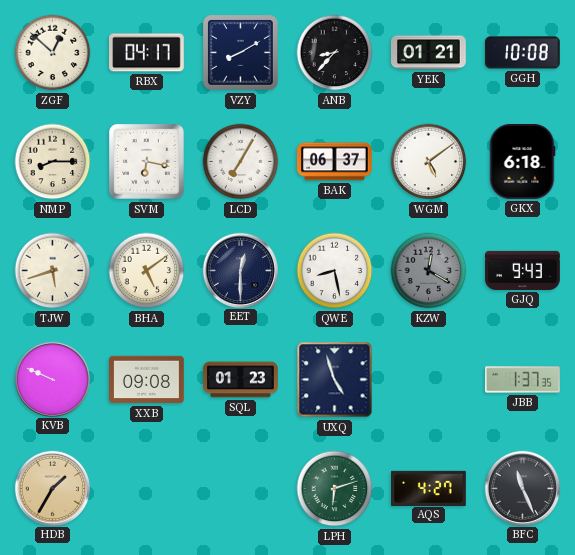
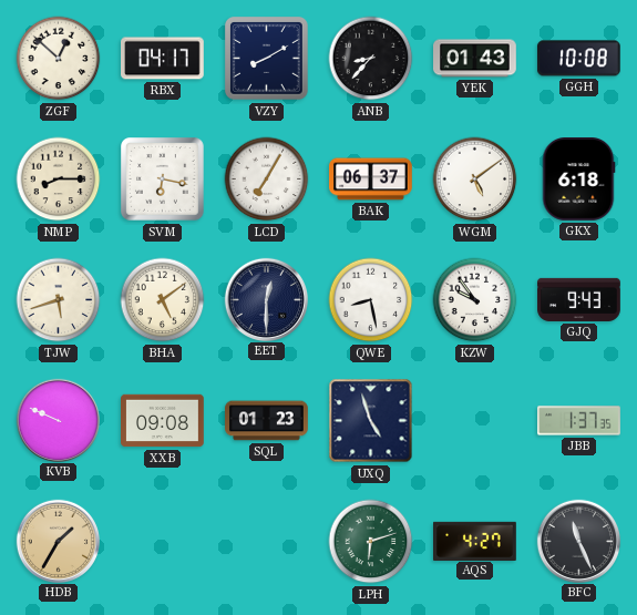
YEK: 01:21 -> 01:43 (475, 59)
KZW: 12:20 -> 9:54 (475, 300)
KZW dial: grey -> white (475, 300)
